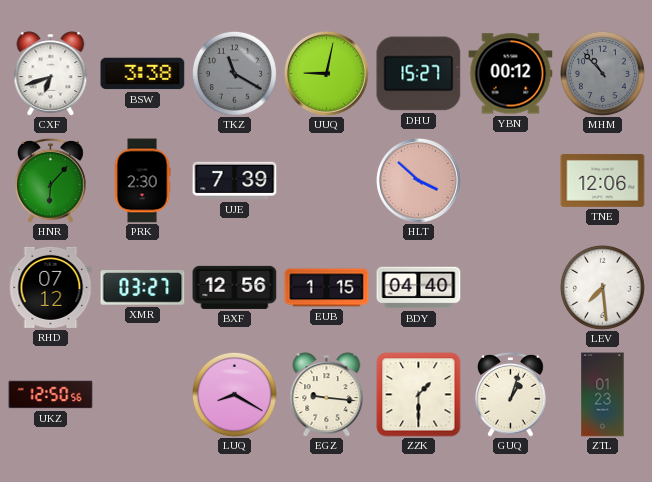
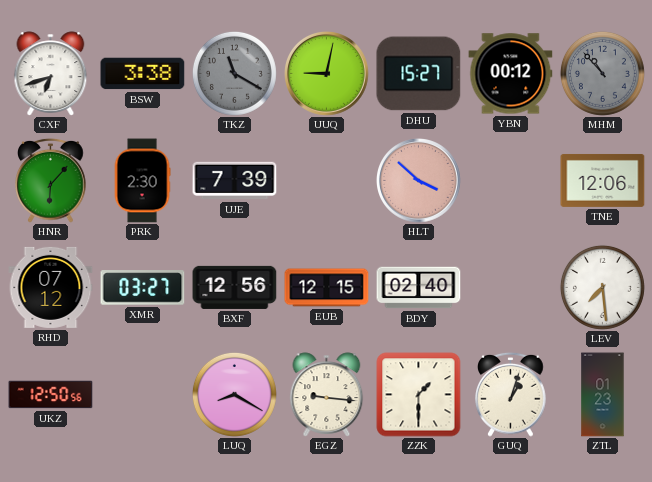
EUB: 1:15 -> 12:15 (327, 288)
BDY: 04:40 -> 02:40 (419, 288)
